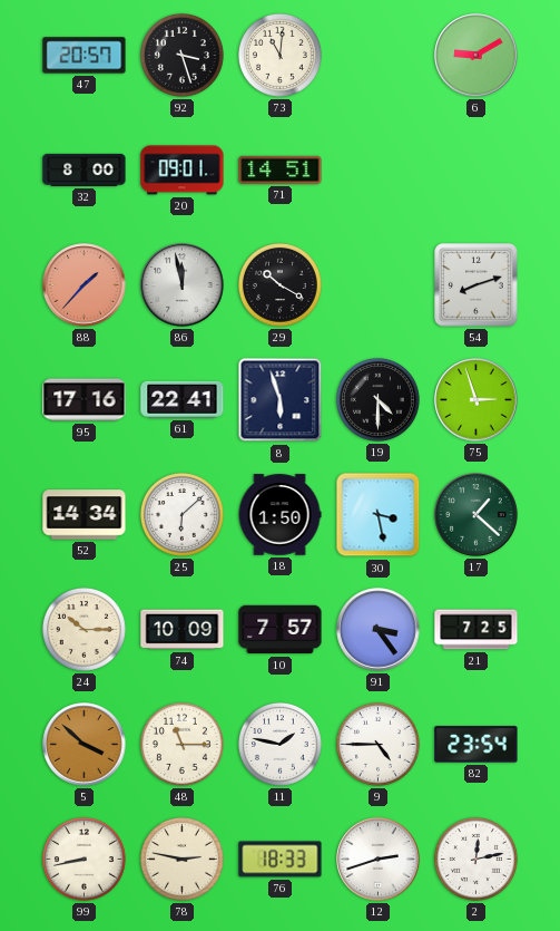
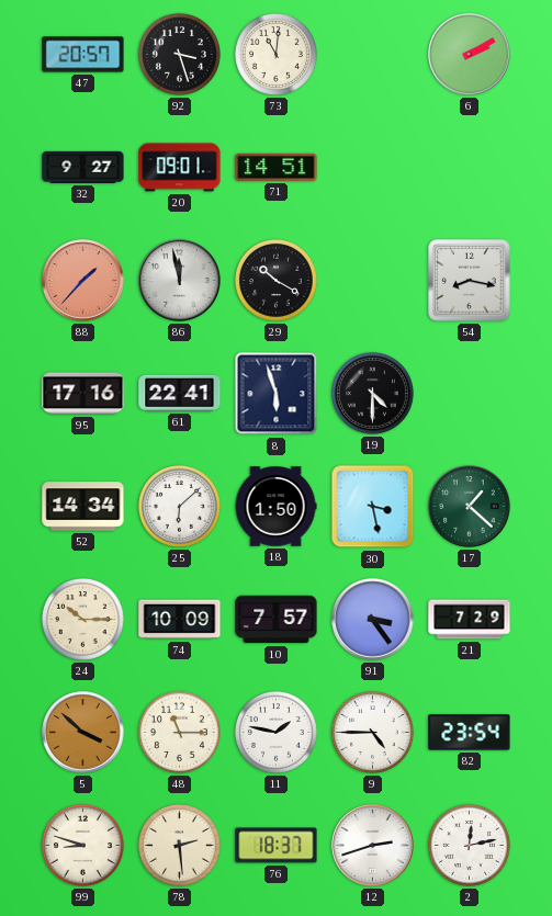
6: 9:10 -> 2:10 (470, 55)
32: 8:00 -> 9:27 (83, 167)
54: 8:12 -> 8:17 (470, 281)
75: 2:57 -> none (477, 400)
21: 7:25 -> 7:29 (470, 620)
99: 8:43 -> 8:48 (82, 845)
78: 2:47 -> 2:29 (179, 845)
76: 18:33 -> 18:37 (277, 846)
